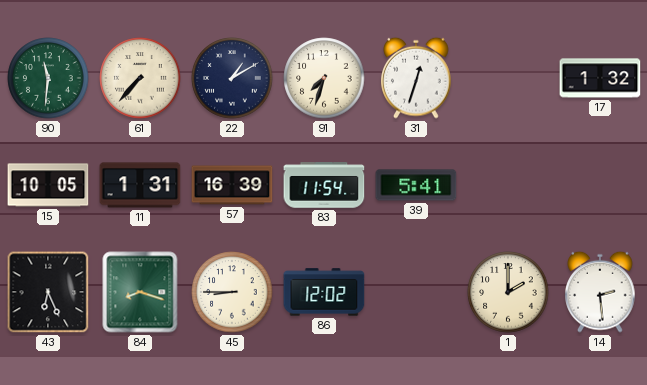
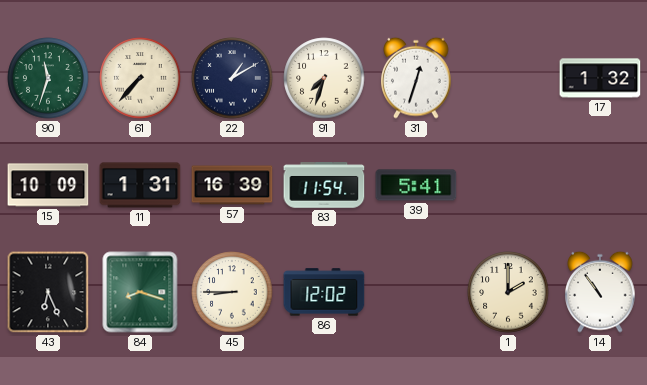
90: 11:31 -> 11:33 (48, 78)
15: 10:05 -> 10:09 (48, 185)
14: 2:29 -> 10:54 (600, 292)
